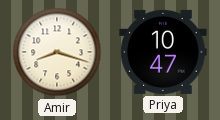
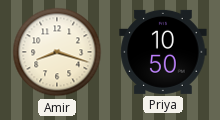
Priya: 10:47 -> 10:50 (163, 52)
